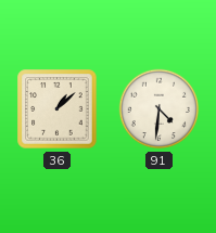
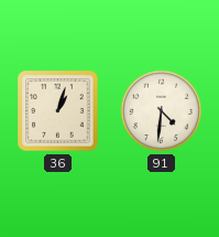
36: 1:08 -> 1:03 (58, 111)
